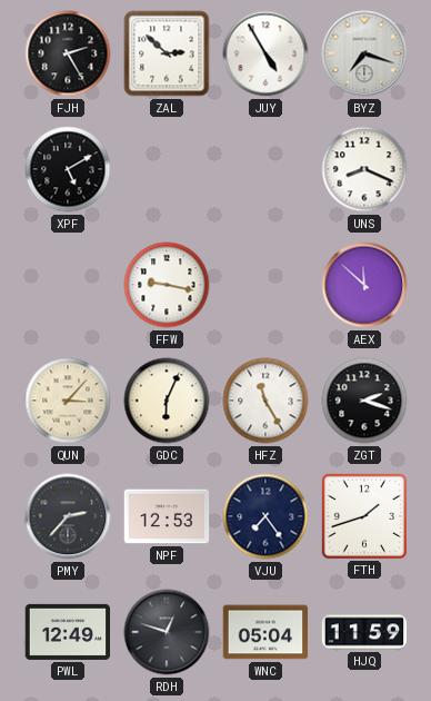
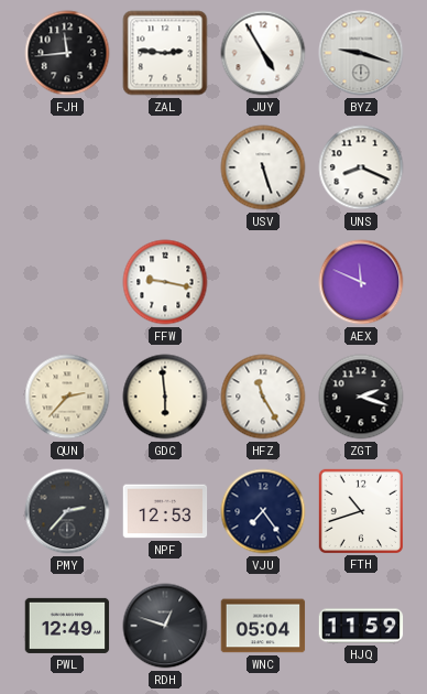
FJH: 2:25 -> 11:44 (67, 53)
ZAL: 2:52 -> 2:46 (165, 53)
BYZ: 7:18 -> 9:18 (361, 53)
XPF: 5:10 -> none (68, 169)
USV: none -> 5:27 (263, 167)
AEX: 11:52 -> 11:49 (361, 282)
QUN: 3:07 -> 2:37 (67, 397)
GDC: 6:04 -> 5:59 (165, 397)
FTH: 1:42 -> 10:42 (360, 510)
